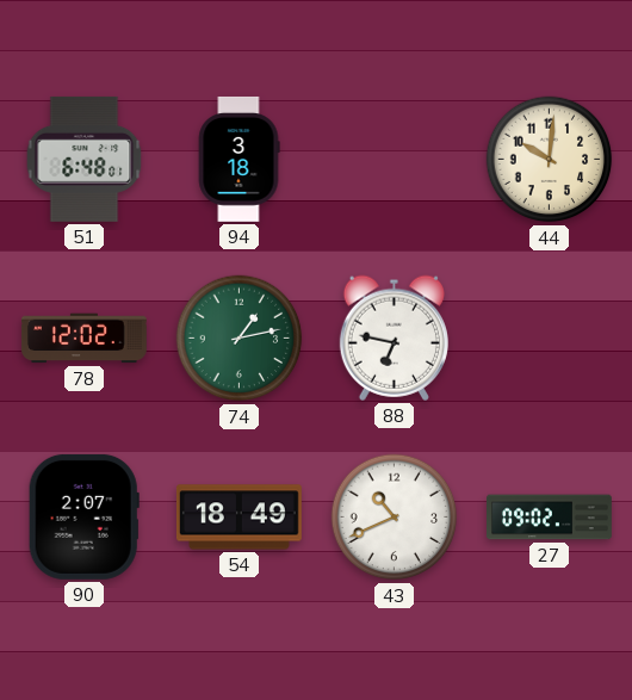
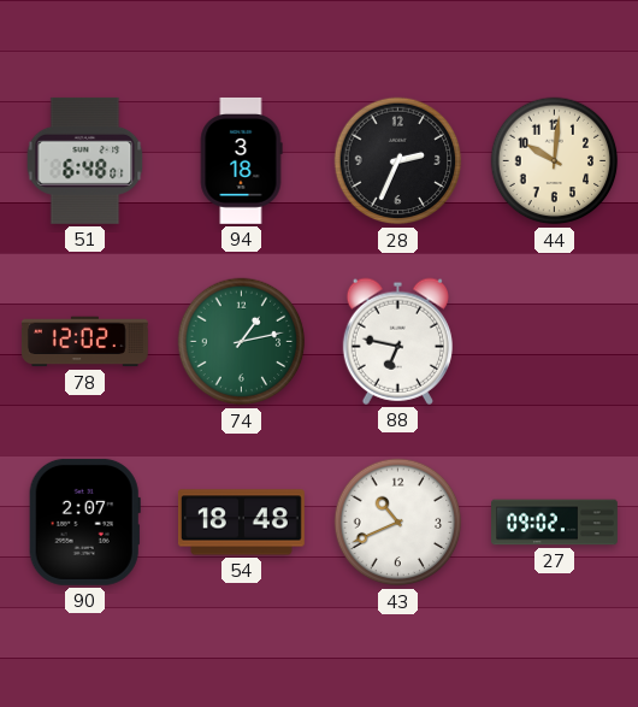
28: none -> 2:34 (398, 161)
54: 18:49 -> 18:48 (241, 523)
